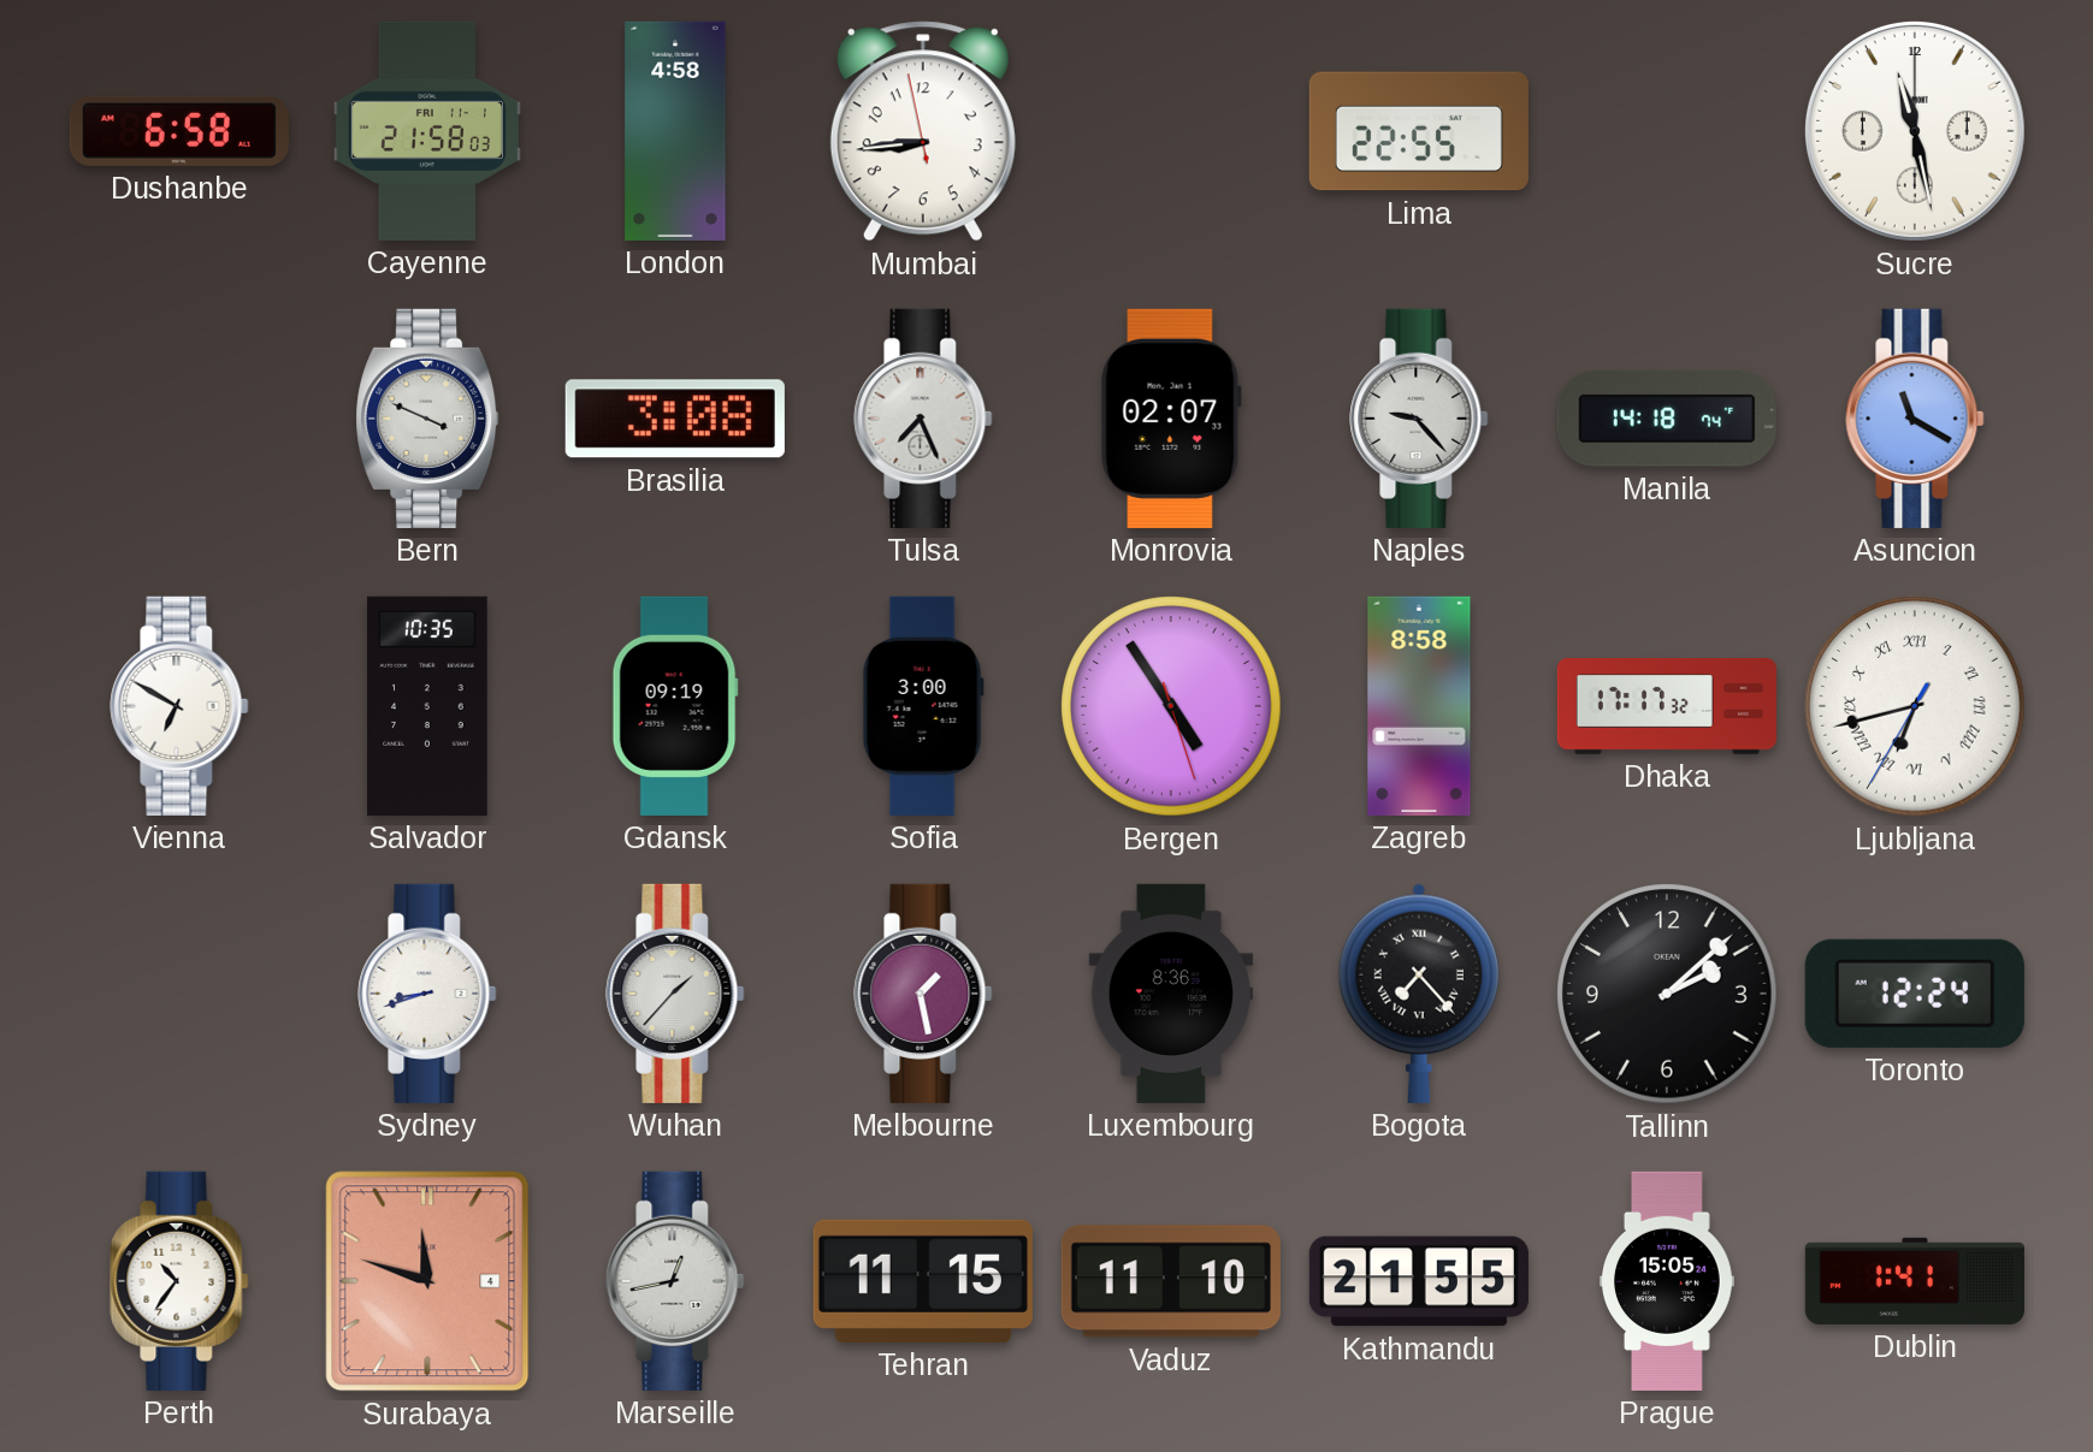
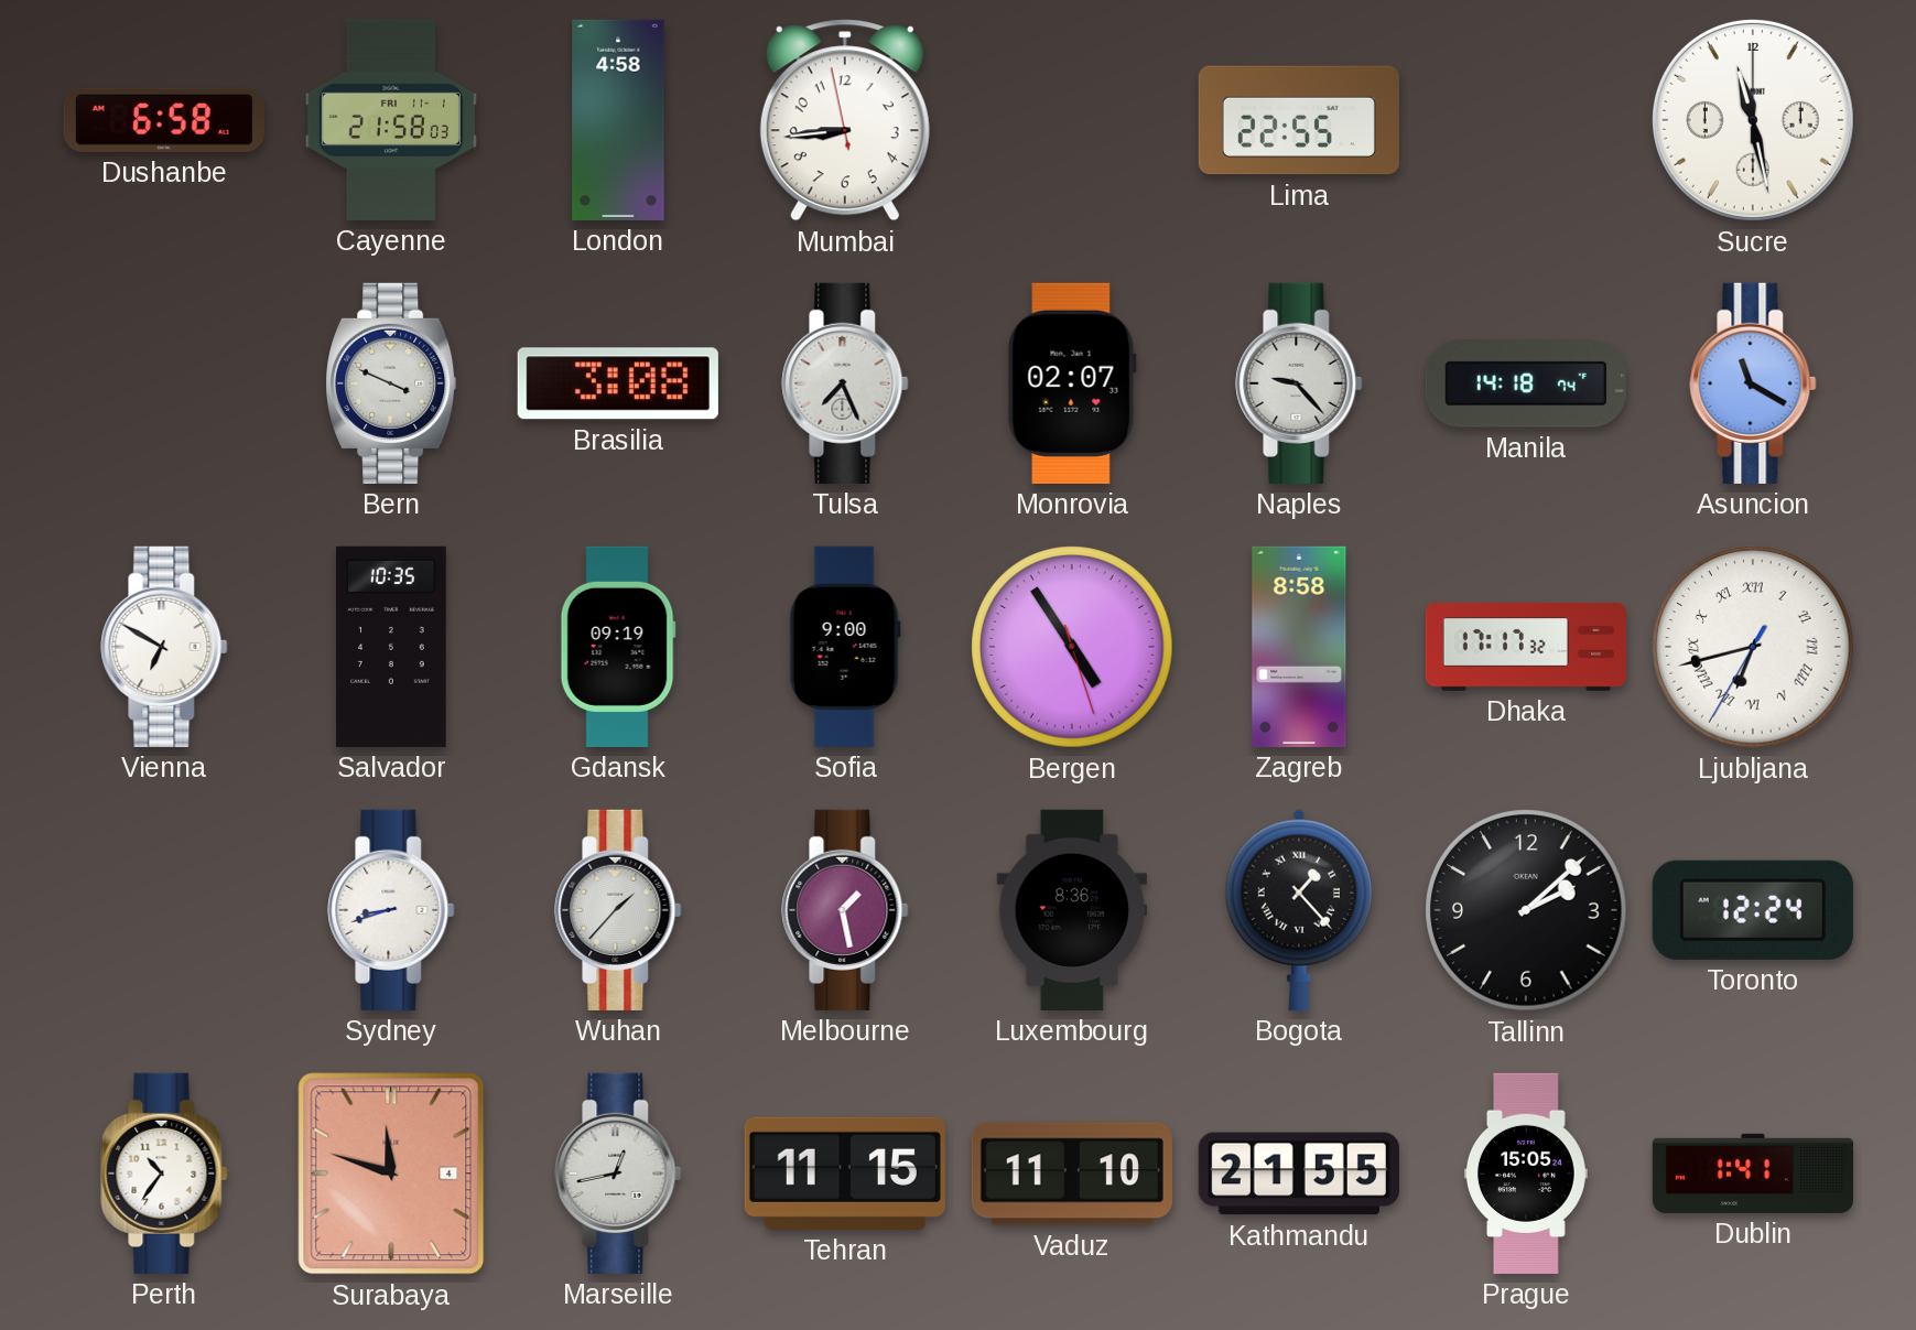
Sofia: 3:00 -> 9:00 (845, 647)
Bogota: 7:23 -> 1:23 (1299, 910)
